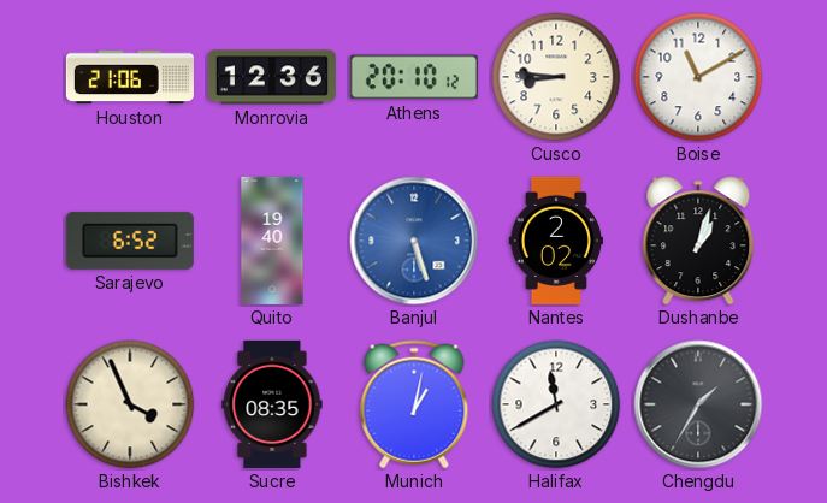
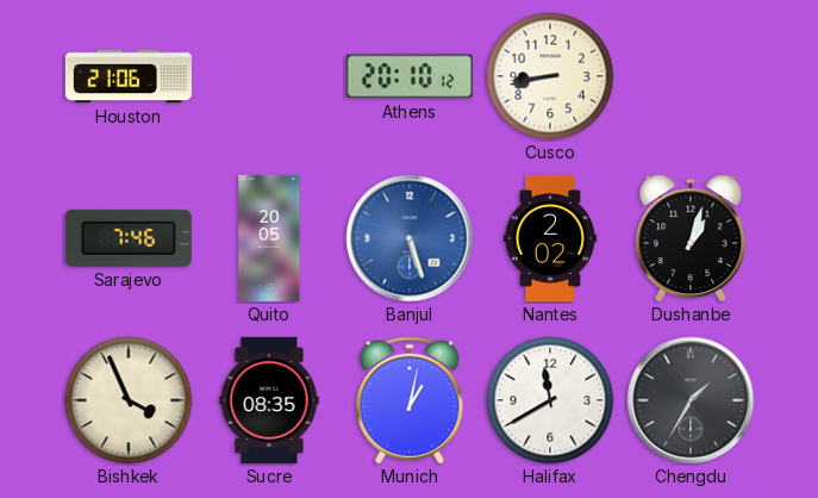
Monrovia: 12:36 -> none (272, 77)
Cusco: 8:46 -> 8:43 (550, 76)
Boise: 11:10 -> none (698, 77)
Sarajevo: 6:52 -> 7:46 (129, 238)
Quito: 19:40 -> 20:05 (269, 238)
